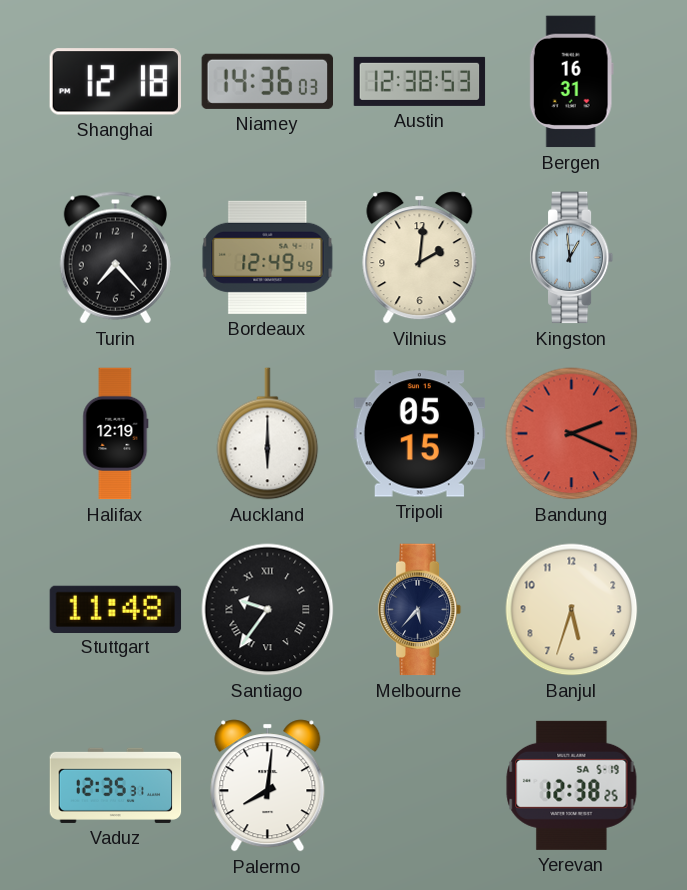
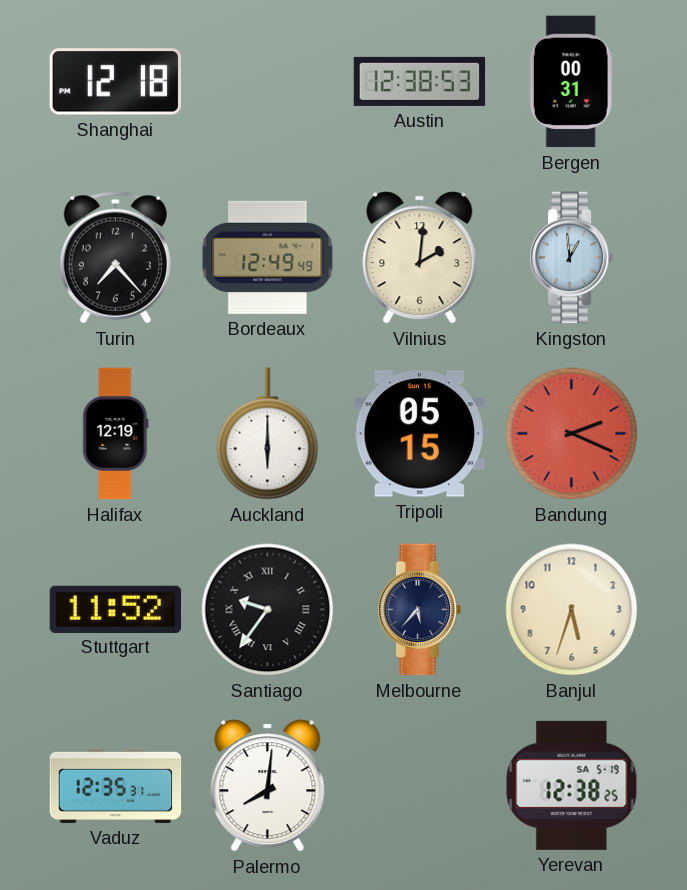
Niamey: 14:36 -> none (267, 81)
Bergen: 16:31 -> 00:31 (571, 82)
Stuttgart: 11:48 -> 11:52 (116, 609)
